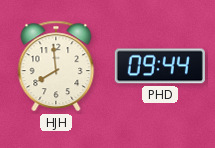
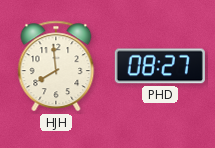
PHD: 09:44 -> 08:27 (160, 66)
